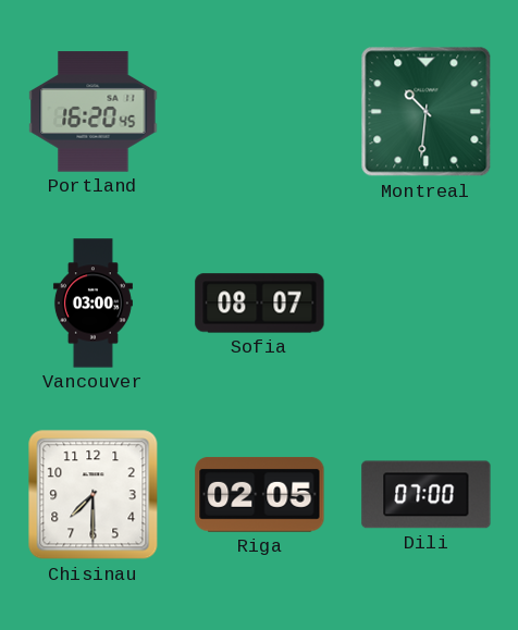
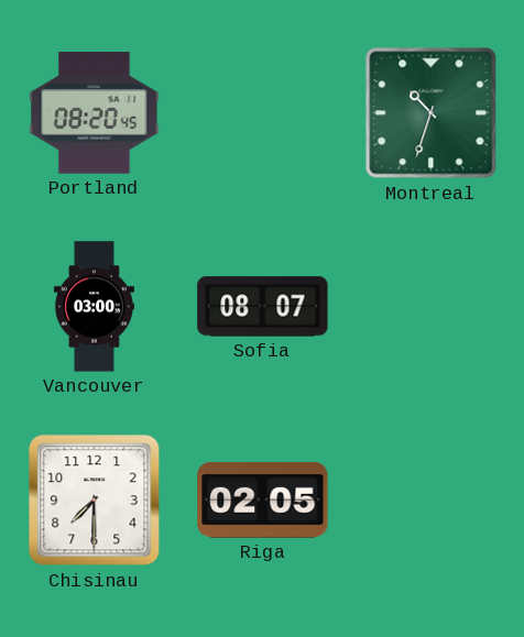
Portland: 16:20 -> 08:20 (95, 113)
Montreal: 10:31 -> 10:33 (432, 113)
Dili: 07:00 -> none (427, 495)
